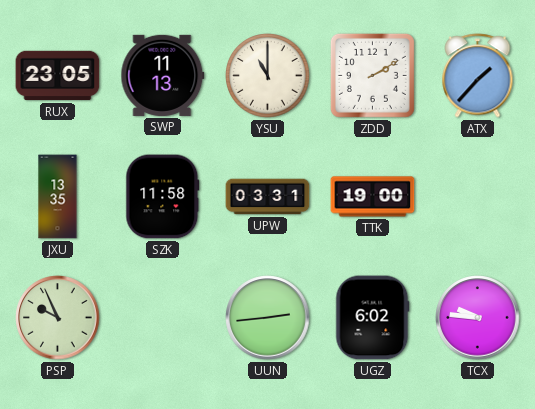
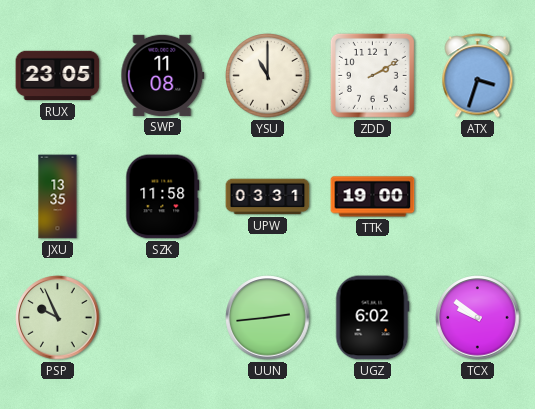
SWP: 11:13 -> 11:08 (163, 75)
ATX: 1:37 -> 3:33 (478, 76)
TCX: 9:46 -> 9:51 (478, 318)
